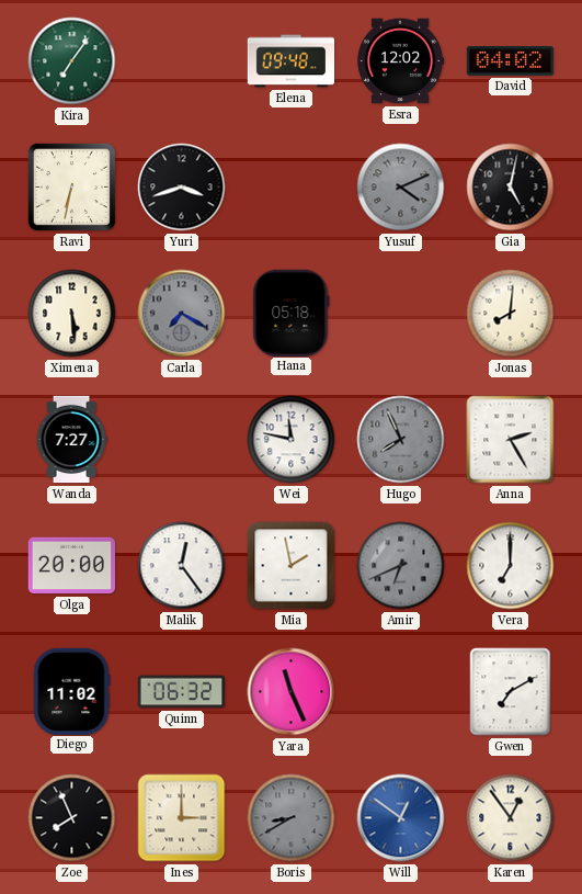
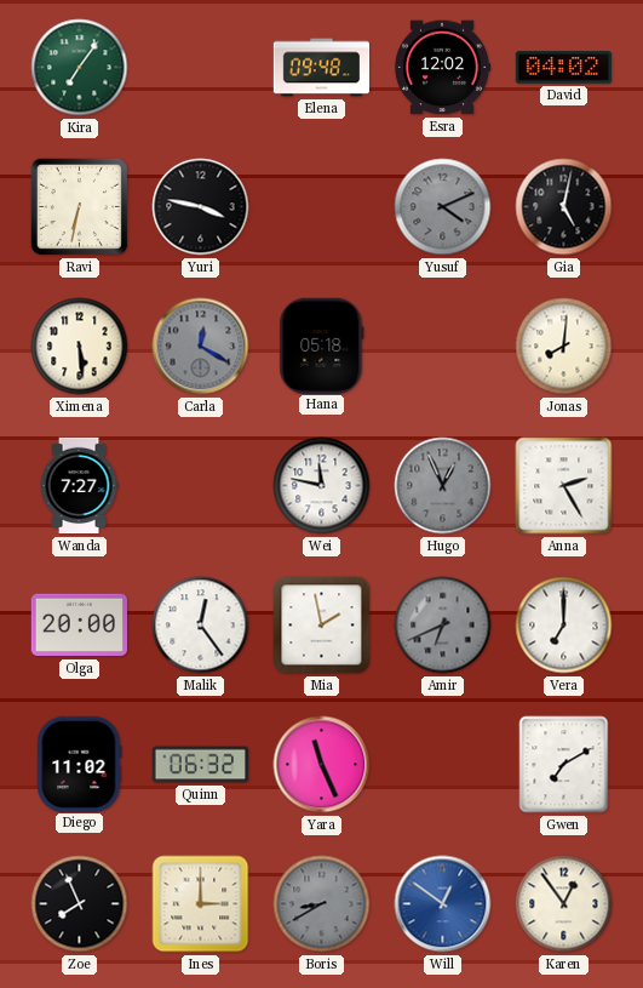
Yuri: 3:42 -> 3:47 (201, 207)
Carla: 7:20 -> 12:20 (201, 347)
Hugo: 7:56 -> 12:56 (443, 486)
